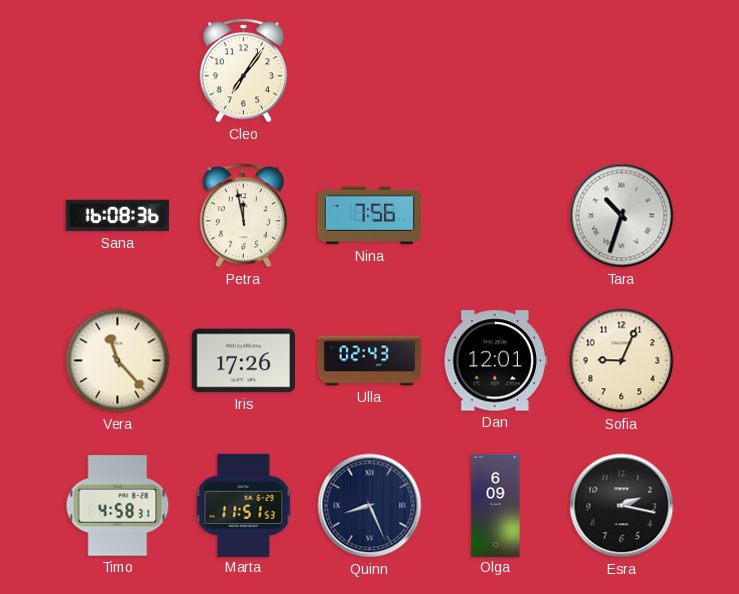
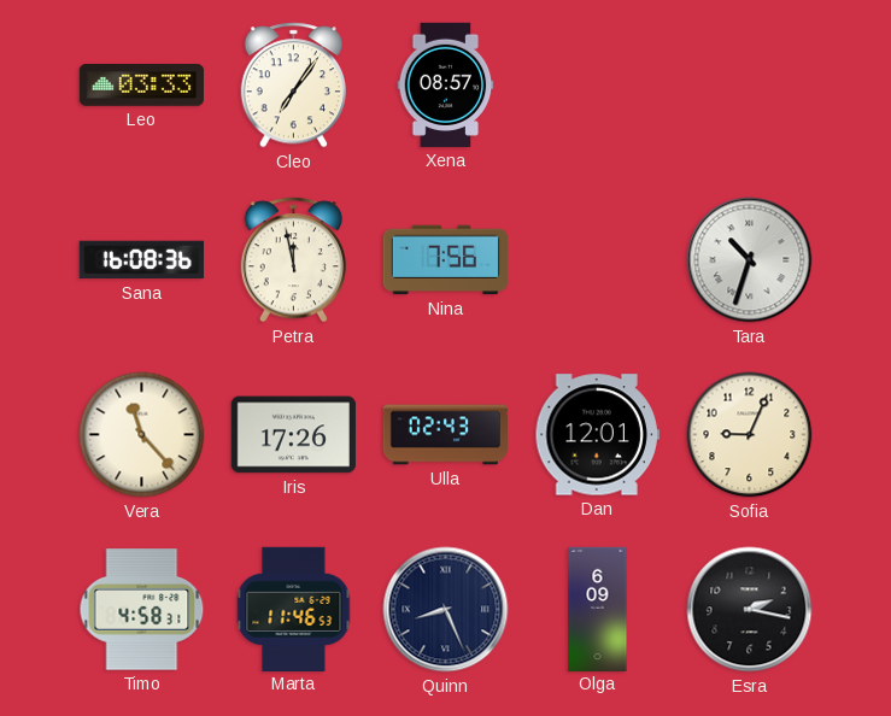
Leo: none -> 03:33 (141, 86)
Xena: none -> 08:57 (446, 84)
Marta: 11:51 -> 11:46 (294, 609)
